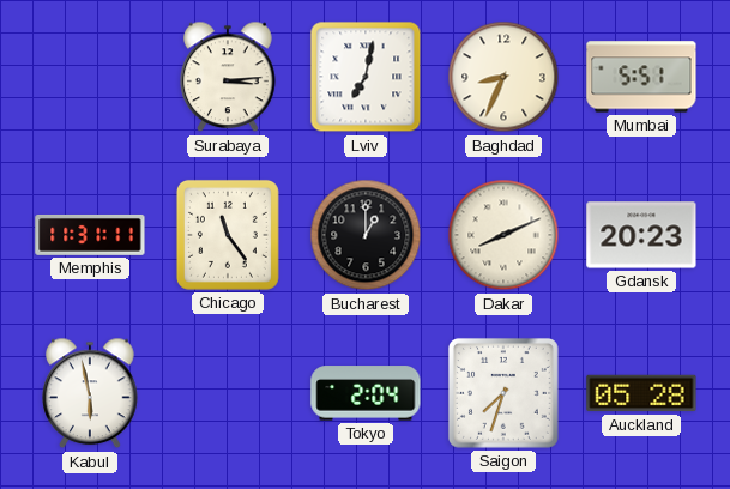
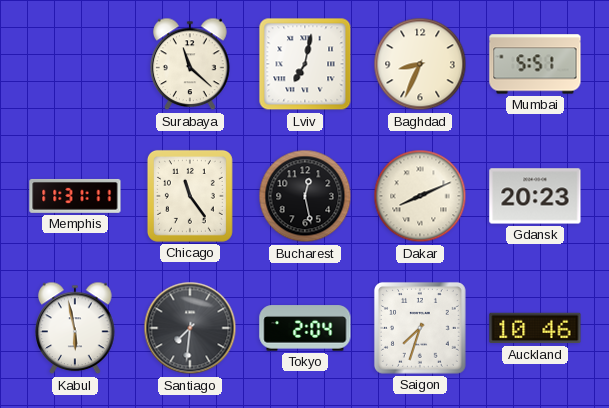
Surabaya: 3:14 -> 11:22 (190, 64)
Bucharest: 1:00 -> 12:28 (305, 196)
Santiago: none -> 7:31 (190, 328)
Auckland: 05:28 -> 10:46 (535, 328)
